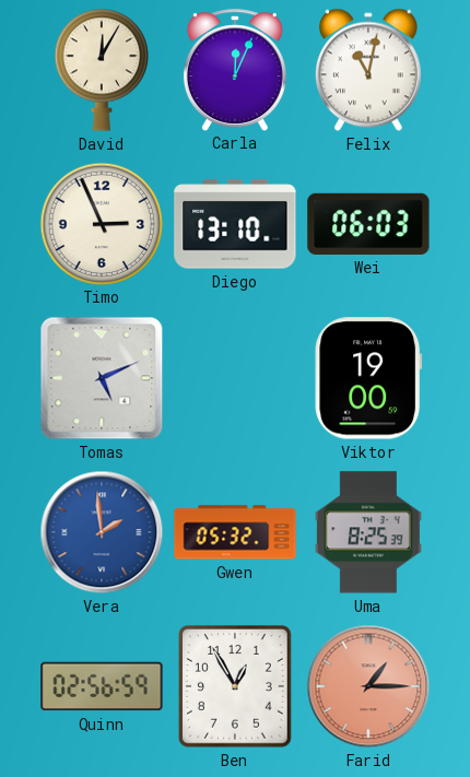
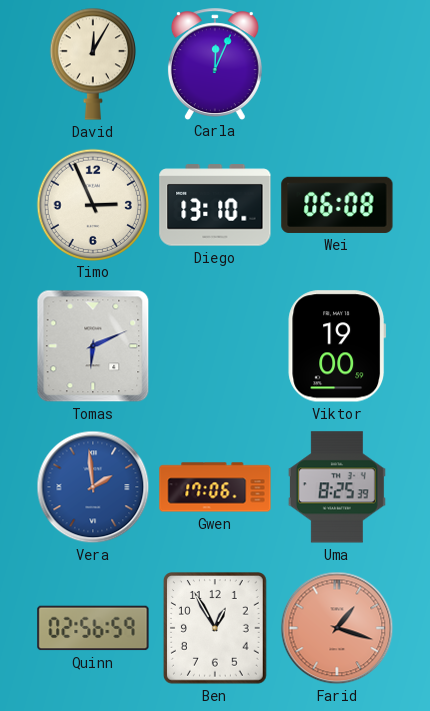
Felix: 11:02 -> none (368, 70)
Wei: 06:03 -> 06:08 (337, 205)
Tomas: 5:11 -> 6:11 (93, 346)
Gwen: 05:32 -> 17:06 (215, 487)
Farid: 1:15 -> 1:18 (337, 628)
